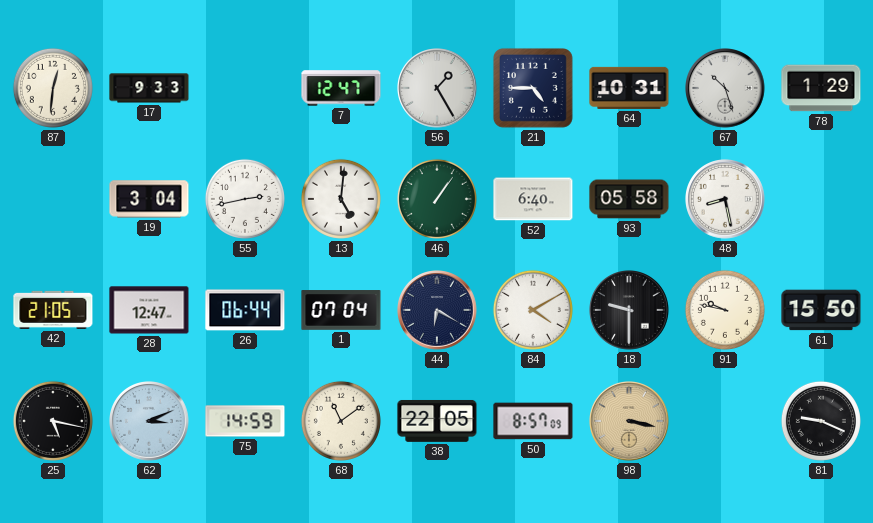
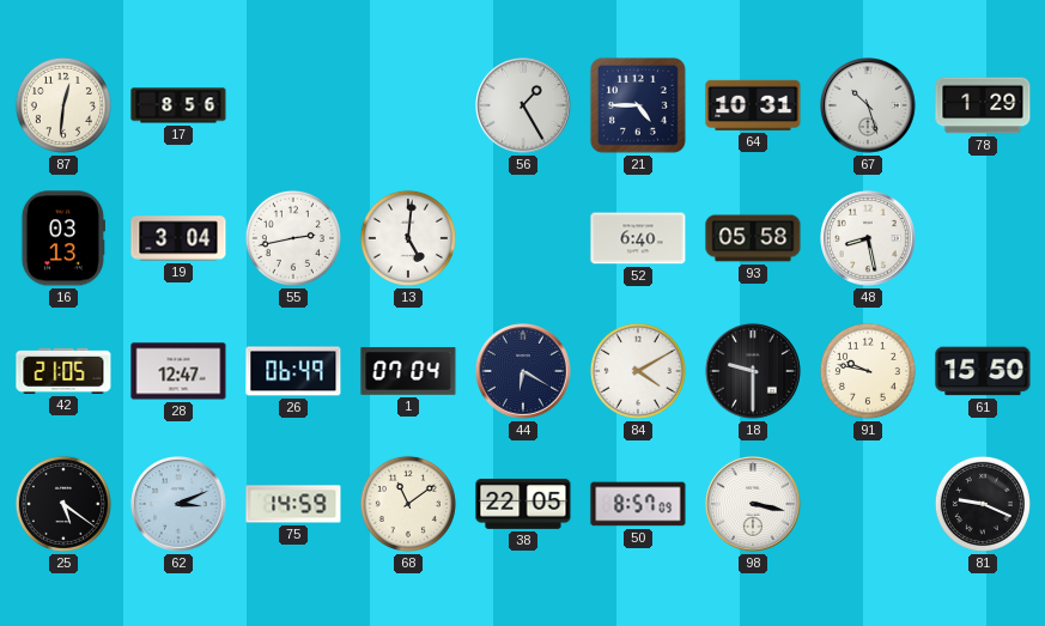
17: 9:33 -> 8:56 (178, 105)
7: 12:47 -> none (341, 88)
16: none -> 03:13 (63, 238)
46: 1:06 -> none (437, 199)
26: 06:44 -> 06:49 (293, 371)
25: 5:17 -> 5:21 (63, 504)
98 dial: champagne -> white (754, 505)
